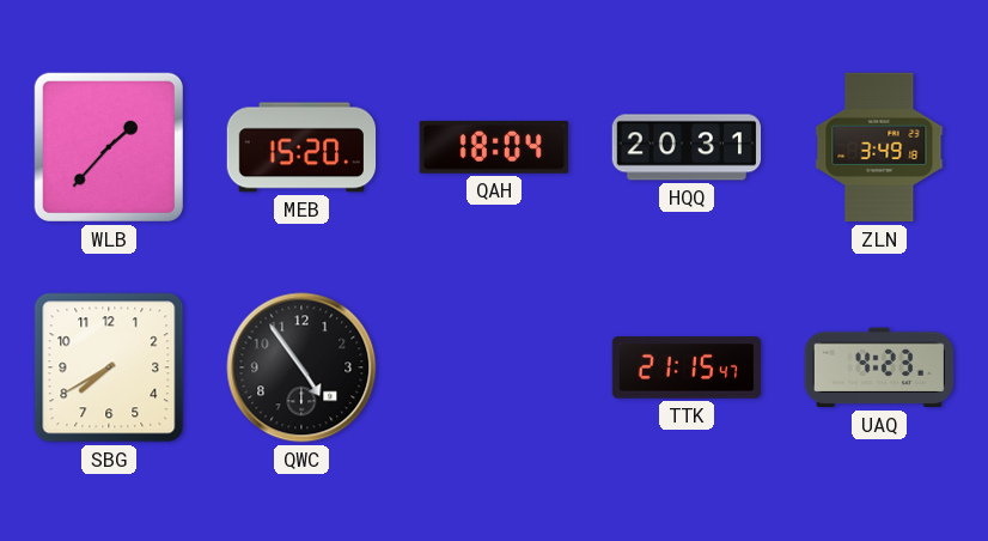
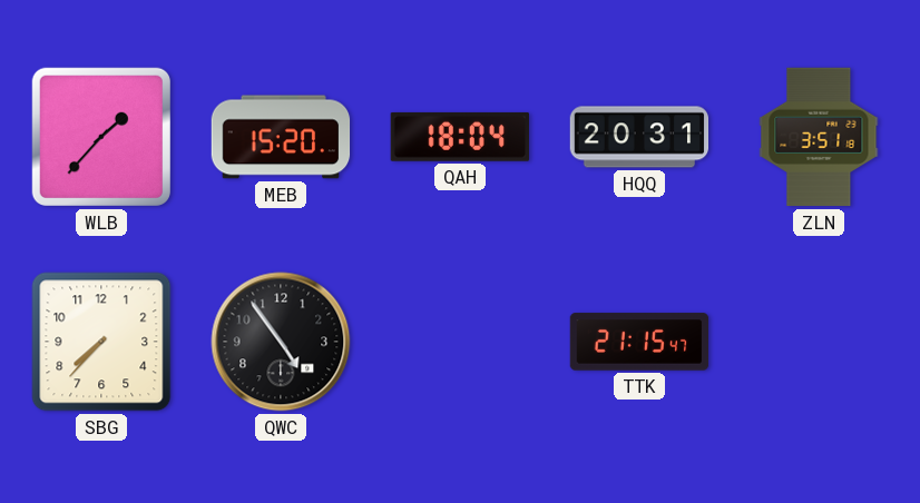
ZLN: 3:49 -> 3:51 (819, 137)
SBG: 7:40 -> 7:37 (101, 342)
UAQ: 4:23 -> none (878, 367)
